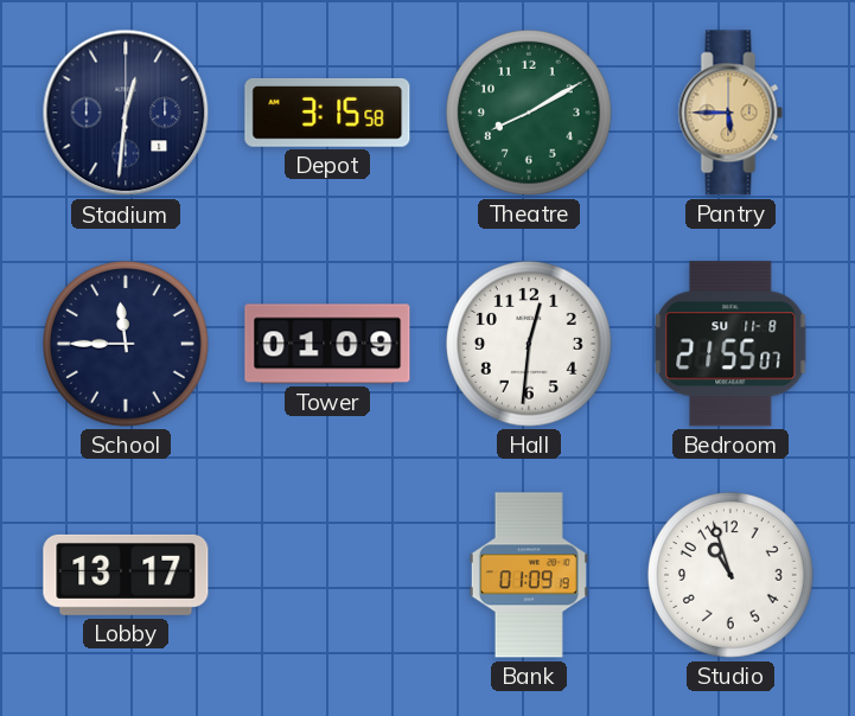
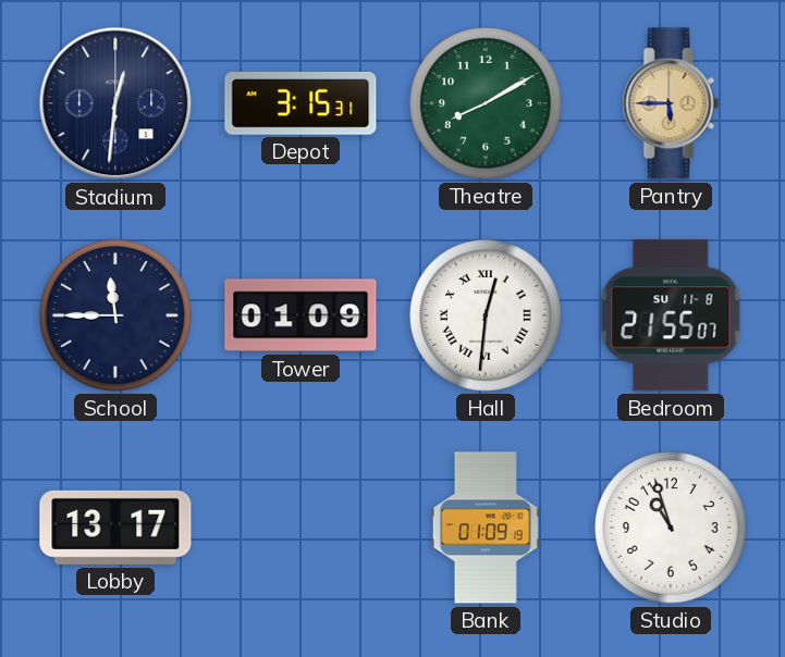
Depot: 3:15:58 -> 3:15:31 (300, 104)
Hall numerals: Arabic -> Roman (487, 317)
